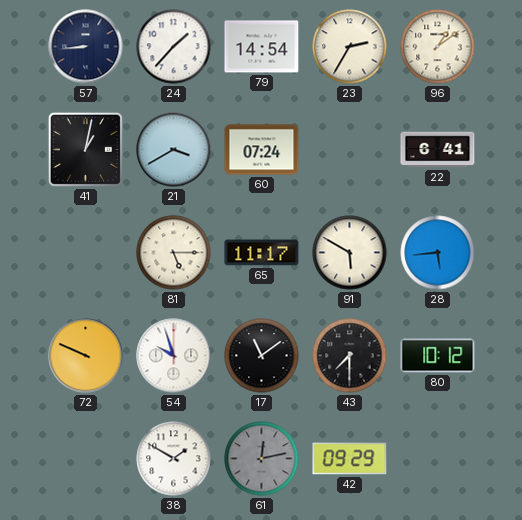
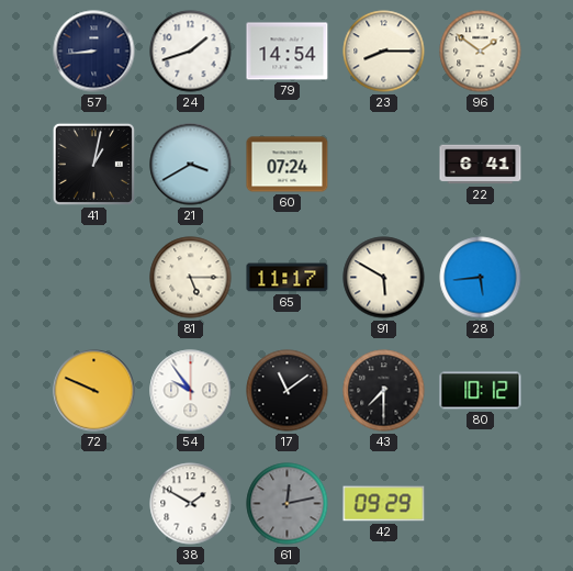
24: 1:37 -> 1:42 (191, 52)
23: 2:35 -> 8:15 (384, 52)
96: 1:09 -> 1:51 (481, 52)
54: 9:57 -> 9:54 (191, 391)
